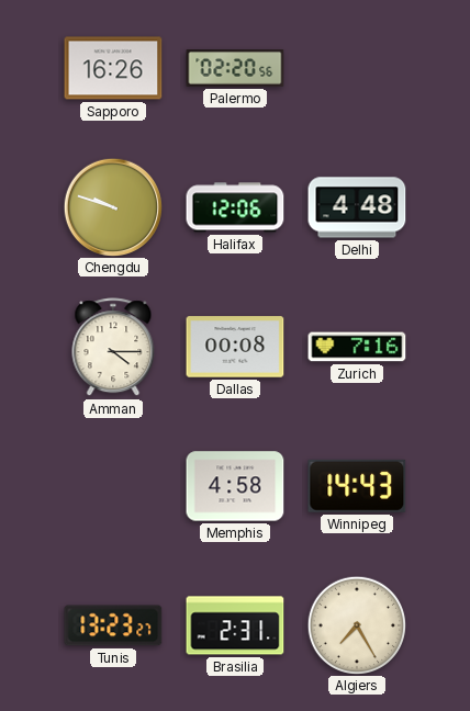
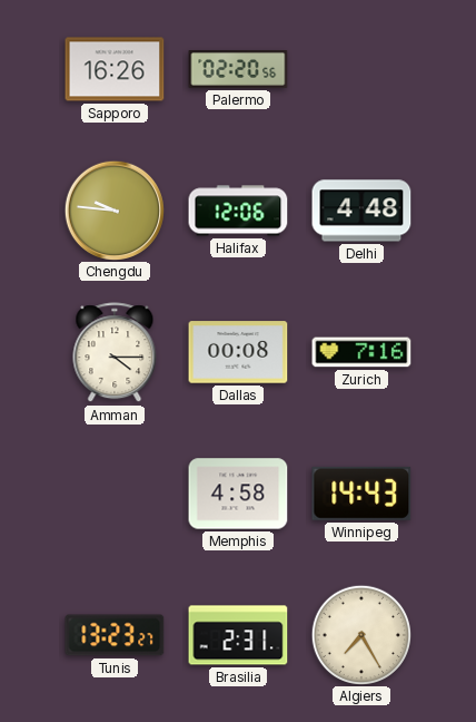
Chengdu: 9:48 -> 9:46 (113, 209)
